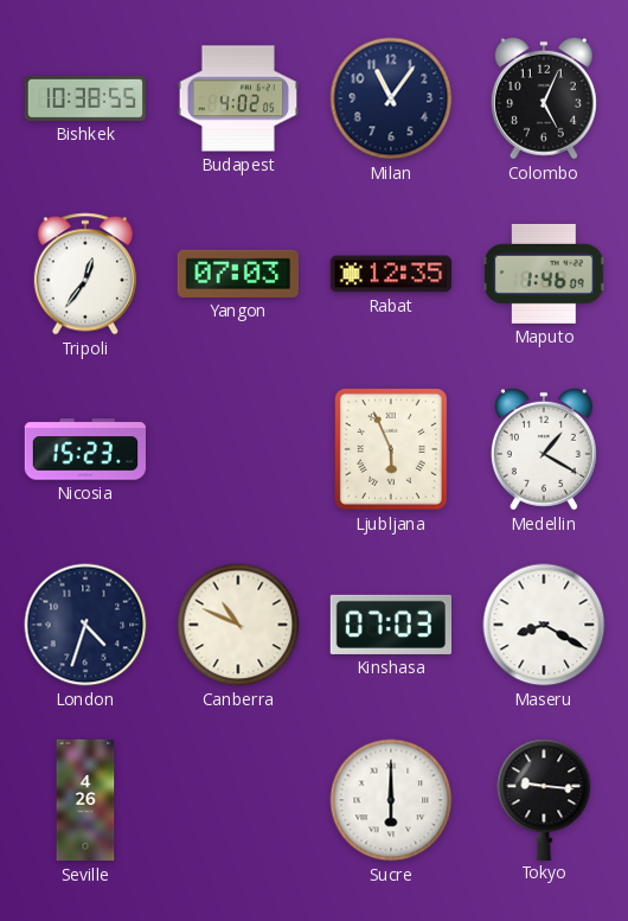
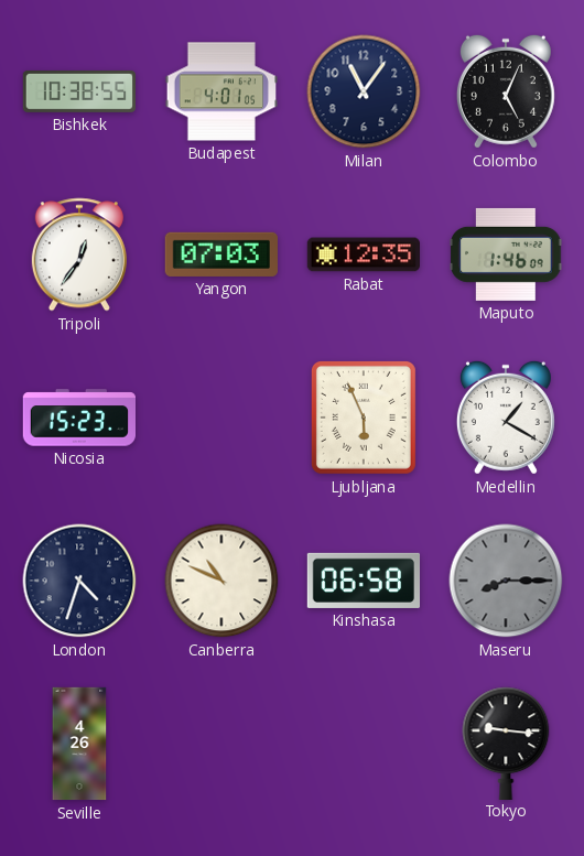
Budapest: 4:02 -> 4:01 (220, 91)
Kinshasa: 07:03 -> 06:58 (363, 581)
Maseru: 8:20 -> 8:15 (506, 581)
Maseru dial: white -> grey (506, 581)
Sucre: 6:00 -> none (391, 800)
